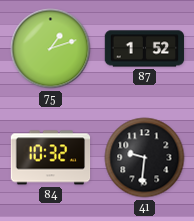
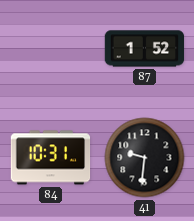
75: 1:12 -> none (51, 49)
84: 10:32 -> 10:31 (51, 158)
